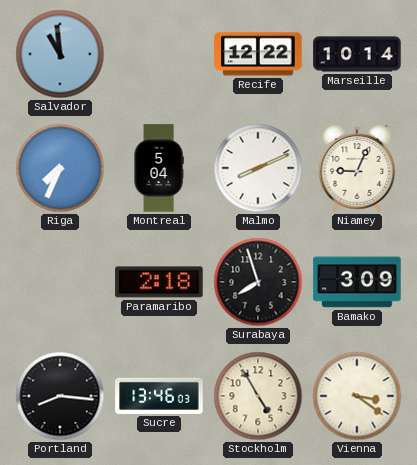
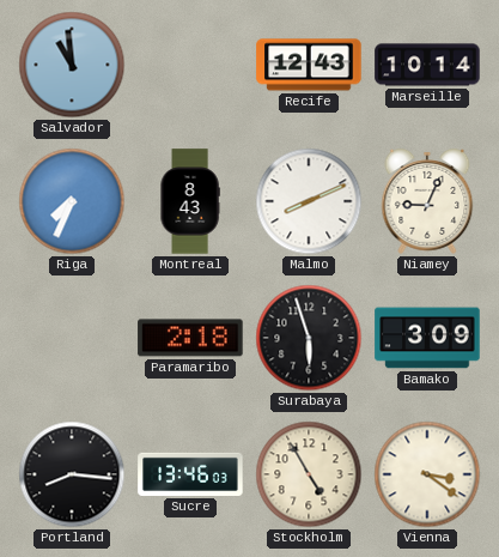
Recife: 12:22 -> 12:43 (309, 65)
Montreal: 5:04 -> 8:43 (190, 201)
Surabaya: 7:57 -> 5:57 (309, 338)
